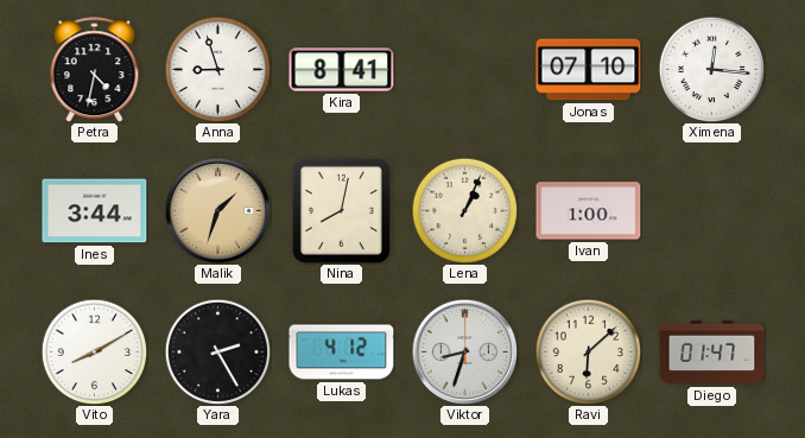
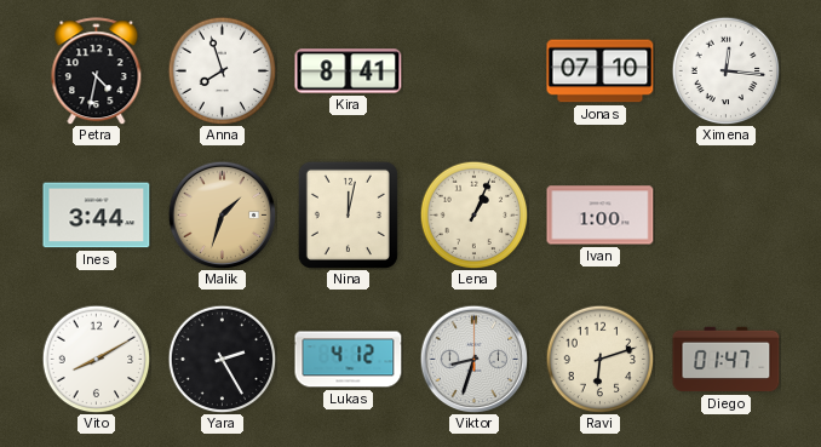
Anna: 8:57 -> 7:57 (222, 70)
Nina: 8:02 -> 12:02 (348, 214)
Ravi: 6:08 -> 6:12 (599, 359)
